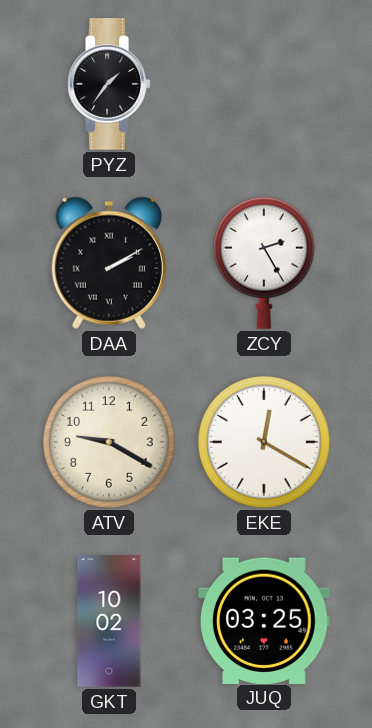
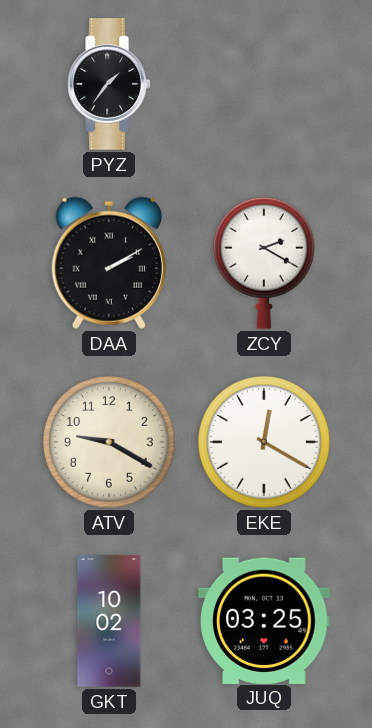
ZCY: 2:25 -> 2:20 (264, 263)
